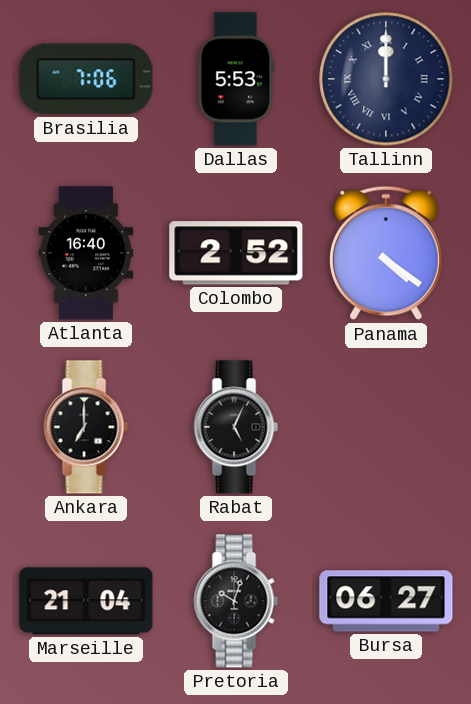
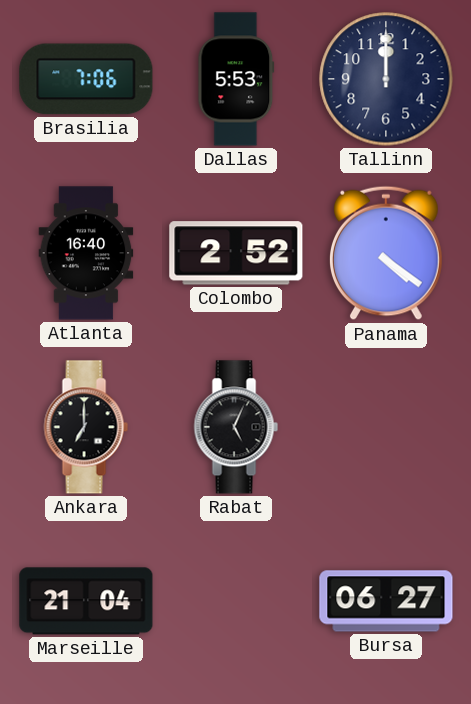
Tallinn numerals: Roman -> Arabic (386, 79)
Pretoria: 10:03 -> none (236, 601)
